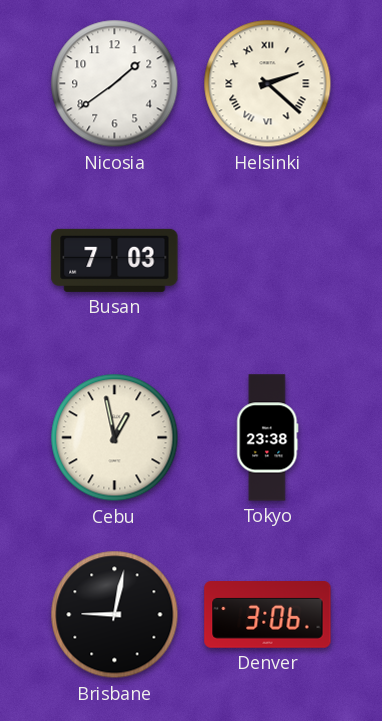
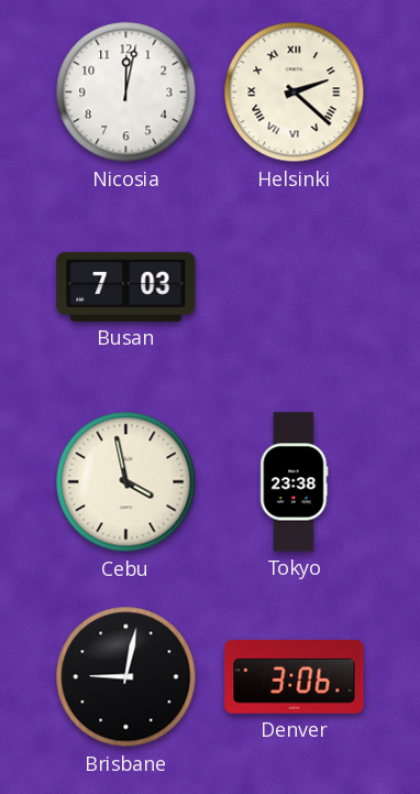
Nicosia: 1:39 -> 12:02 (126, 93)
Cebu: 12:58 -> 3:58 (126, 482)
